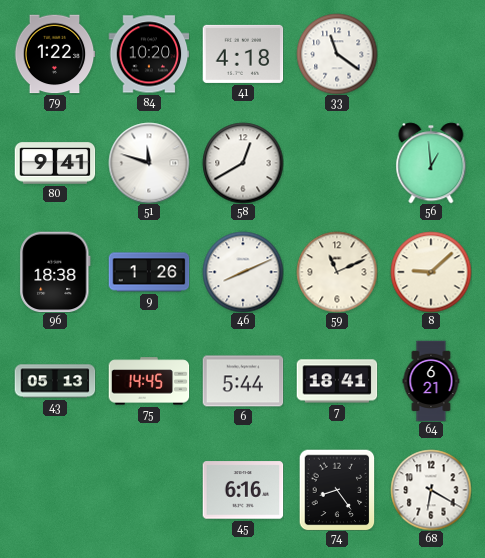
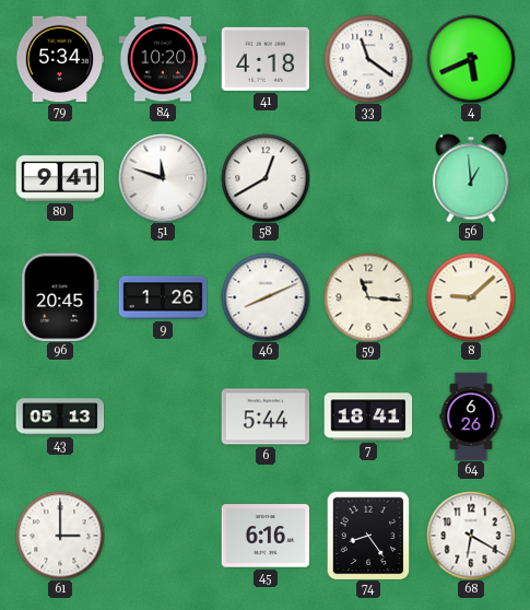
79: 1:22 -> 5:34 (60, 59)
4: none -> 5:41 (471, 59)
96: 18:38 -> 20:45 (60, 297)
59: 11:11 -> 11:16 (368, 297)
75: 14:45 -> none (149, 381)
64: 6:21 -> 6:26 (471, 417)
61: none -> 3:00 (60, 536)
